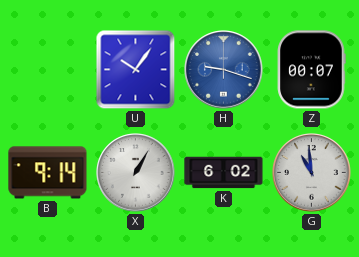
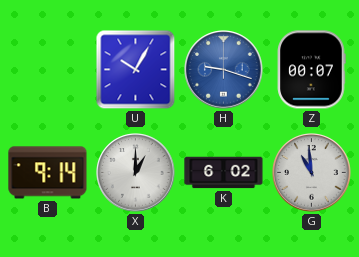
U: 10:06 -> 10:05 (136, 70)
X: 1:05 -> 1:00 (136, 173)
